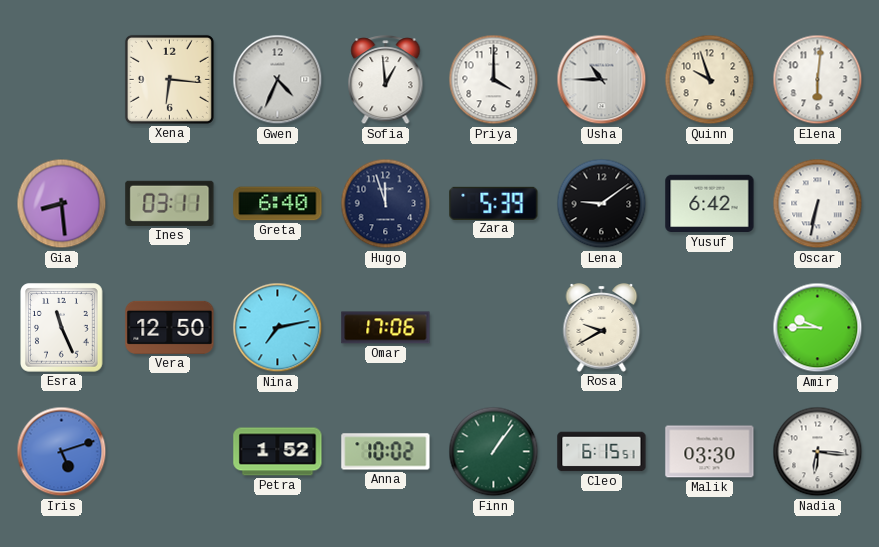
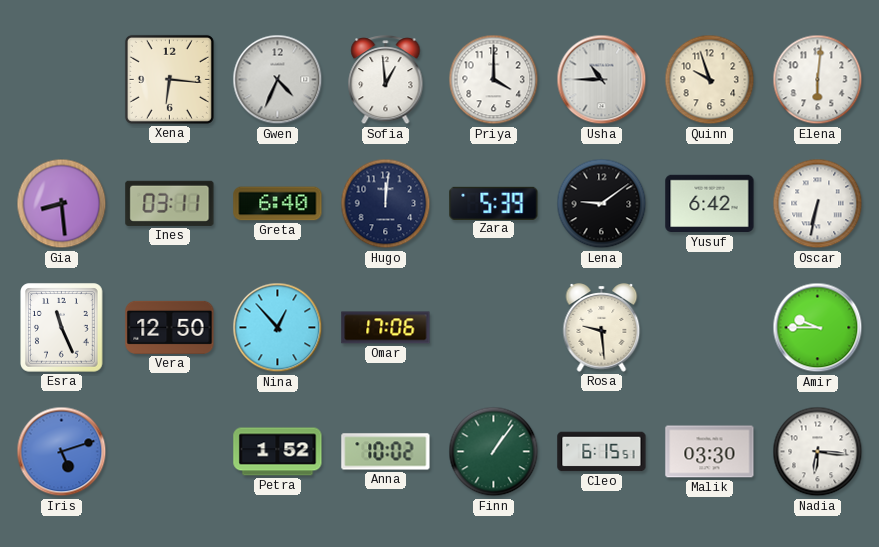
Hugo: 11:57 -> 12:01 (386, 204)
Nina: 7:13 -> 12:53 (278, 328)
Rosa: 9:40 -> 9:29 (602, 328)
